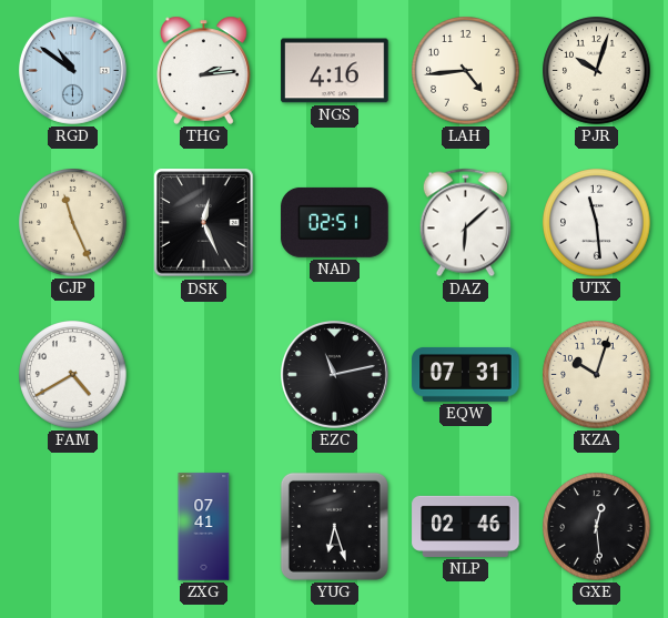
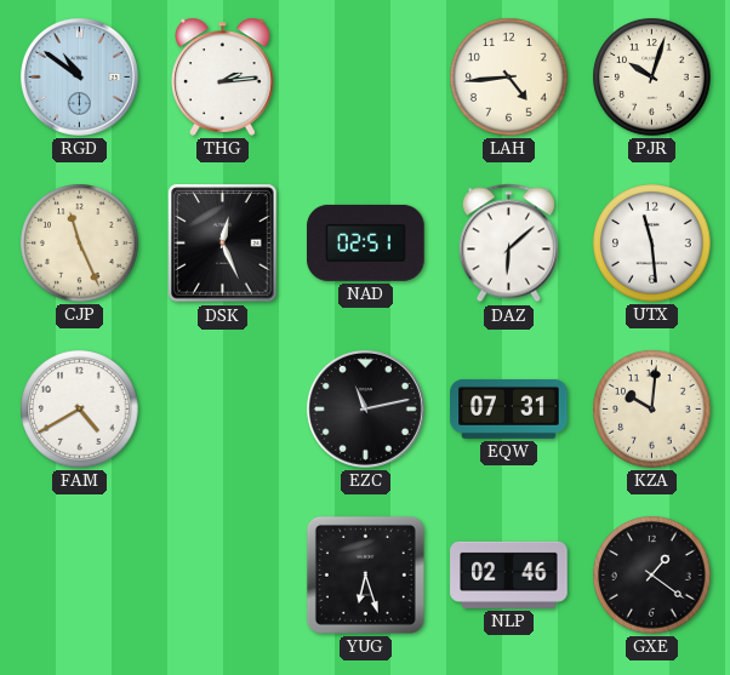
NGS: 4:16 -> none (335, 71)
KZA: 10:03 -> 10:01 (652, 410)
ZXG: 07:41 -> none (204, 527)
GXE: 12:29 -> 1:21 (652, 576)
